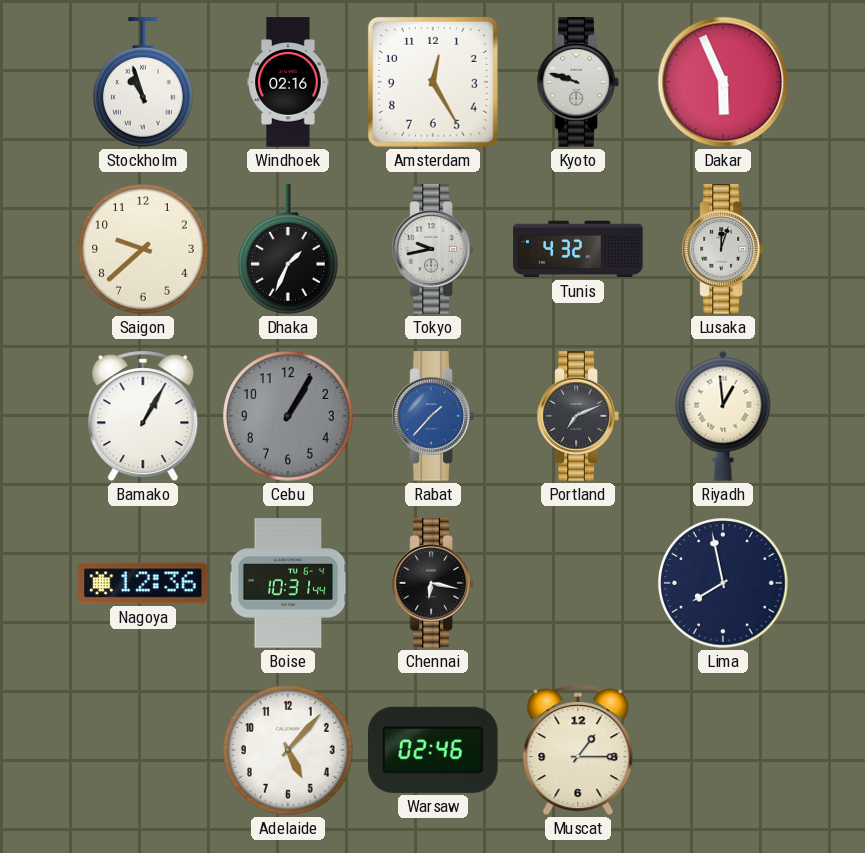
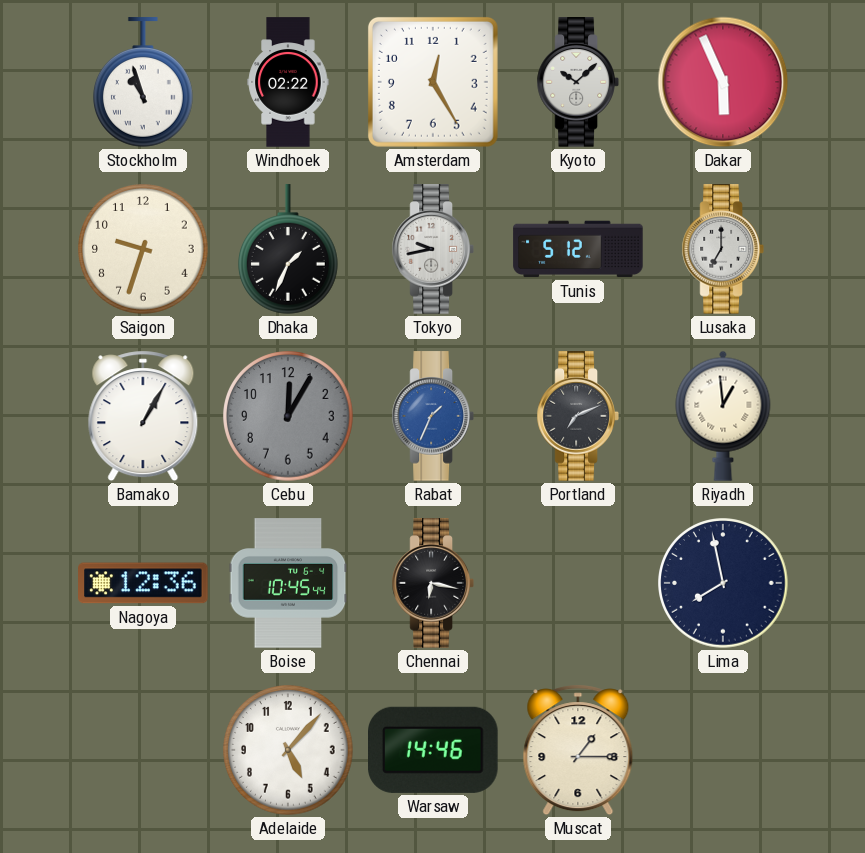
Windhoek: 02:16 -> 02:22 (288, 82)
Kyoto: 9:48 -> 10:08 (578, 82)
Saigon: 9:38 -> 9:33 (143, 249)
Tunis: 4:32 -> 5:12 (578, 249)
Lusaka: 12:03 -> 7:00 (723, 249)
Cebu: 1:05 -> 12:05 (288, 416)
Rabat: 1:37 -> 1:34 (433, 416)
Boise: 10:31 -> 10:45 (288, 583)
Warsaw: 02:46 -> 14:46 (433, 750)
